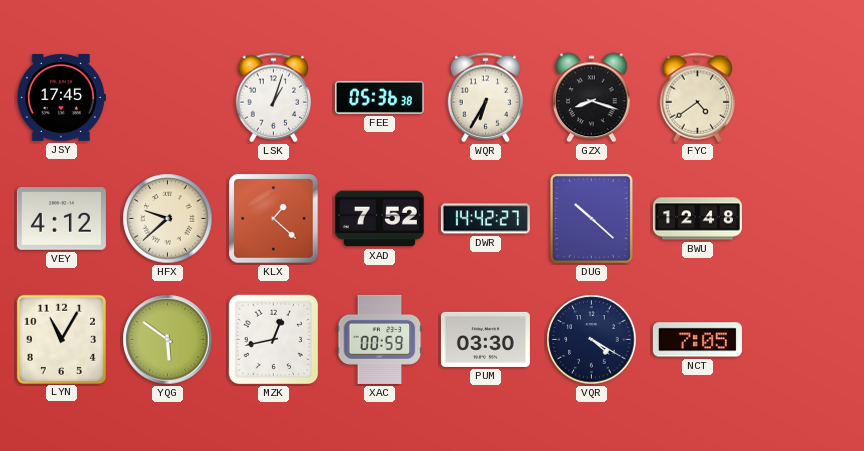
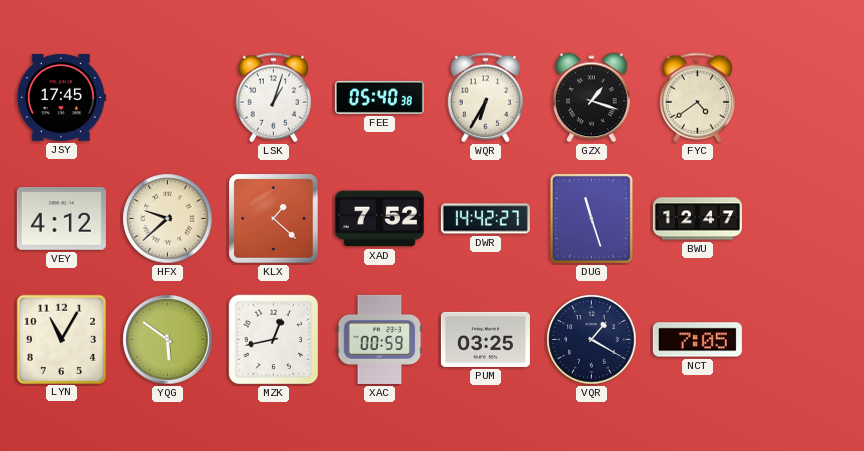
FEE: 05:36 -> 05:40 (379, 97)
GZX: 8:18 -> 1:18 (592, 98)
DUG: 10:22 -> 11:27 (591, 218)
BWU: 12:48 -> 12:47 (697, 219)
PUM: 03:30 -> 03:25 (485, 339)
VQR: 4:20 -> 1:20 (592, 340)
